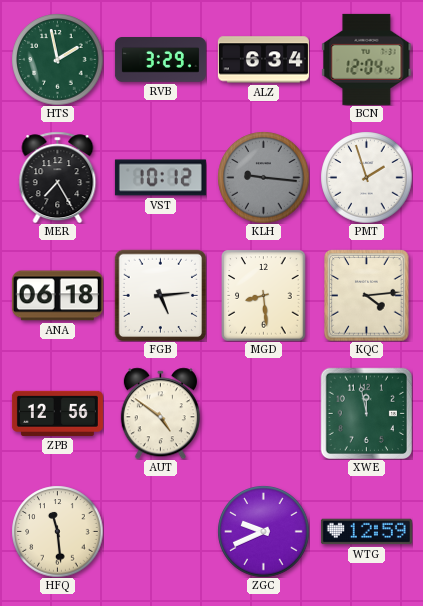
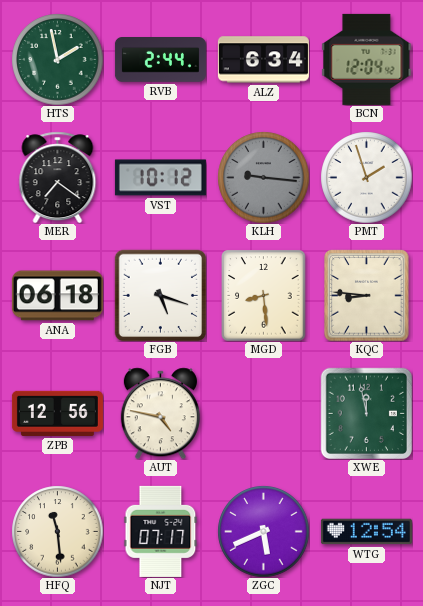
RVB: 3:29 -> 2:44 (160, 60)
MER: 7:25 -> 7:21 (58, 177)
FGB: 5:14 -> 5:18 (160, 295)
KQC: 4:14 -> 8:46 (367, 295)
AUT: 4:51 -> 4:47 (160, 413)
NJT: none -> 07:17 (161, 531)
ZGC: 9:41 -> 5:41 (263, 531)
WTG: 12:59 -> 12:54 (366, 532)
